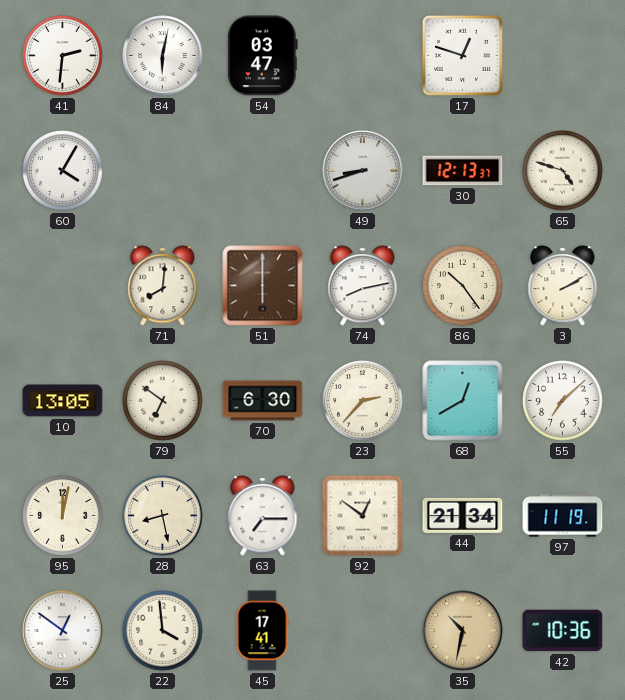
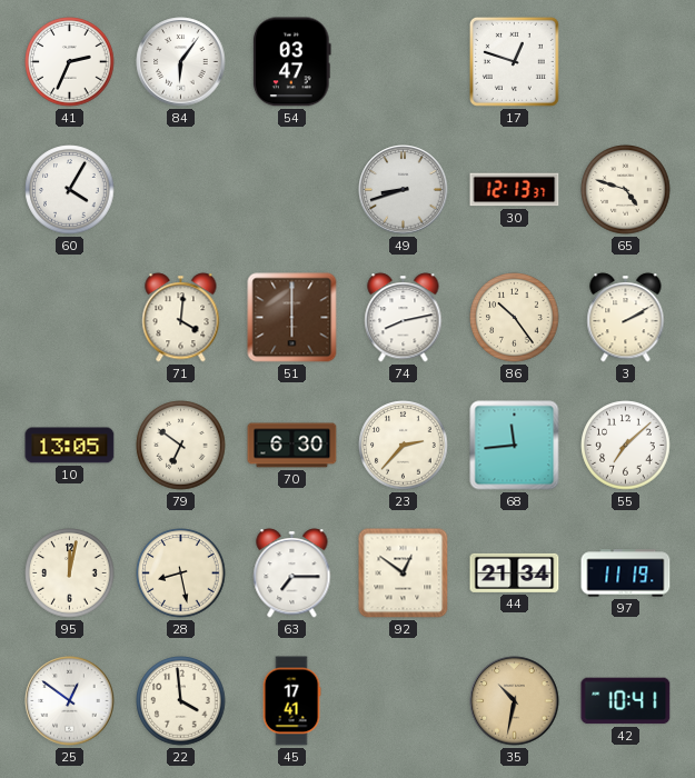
41: 2:31 -> 2:34 (70, 62)
84: 6:02 -> 6:06 (181, 62)
71: 8:01 -> 4:01 (181, 318)
68: 12:40 -> 11:44 (515, 446)
42: 10:36 -> 10:41 (626, 701)
